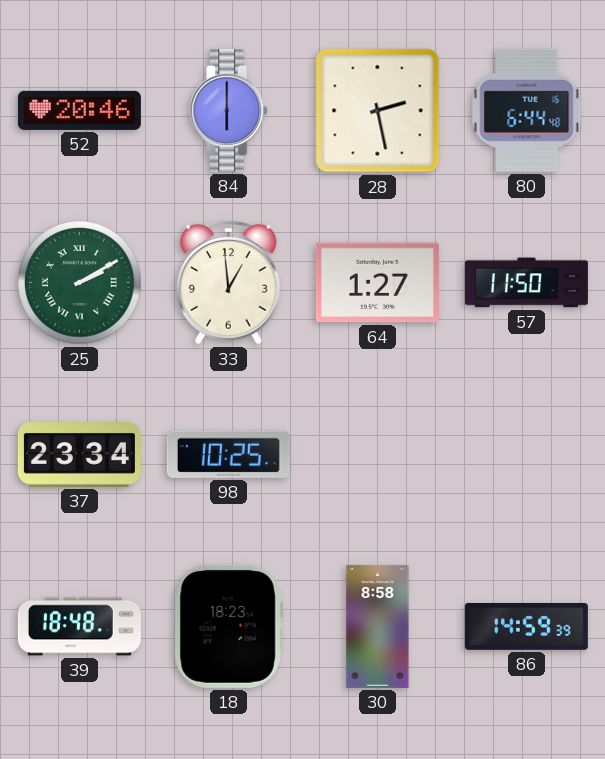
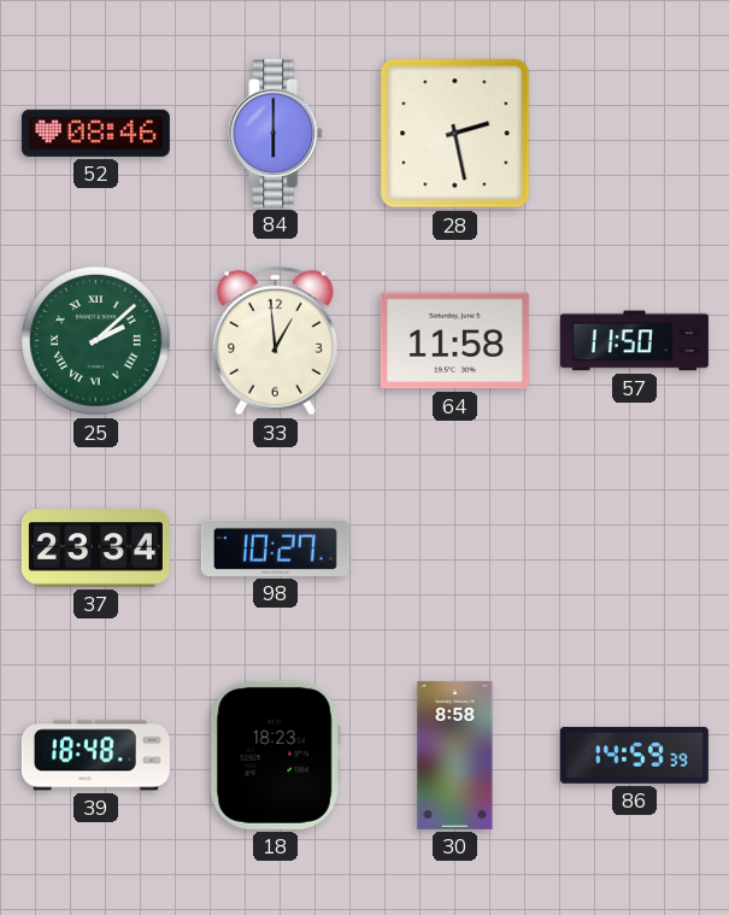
52: 20:46 -> 08:46 (95, 133)
80: 6:44 -> none (527, 110)
25: 2:10 -> 2:08 (96, 341)
64: 1:27 -> 11:58 (454, 341)
98: 10:25 -> 10:27 (275, 547)
